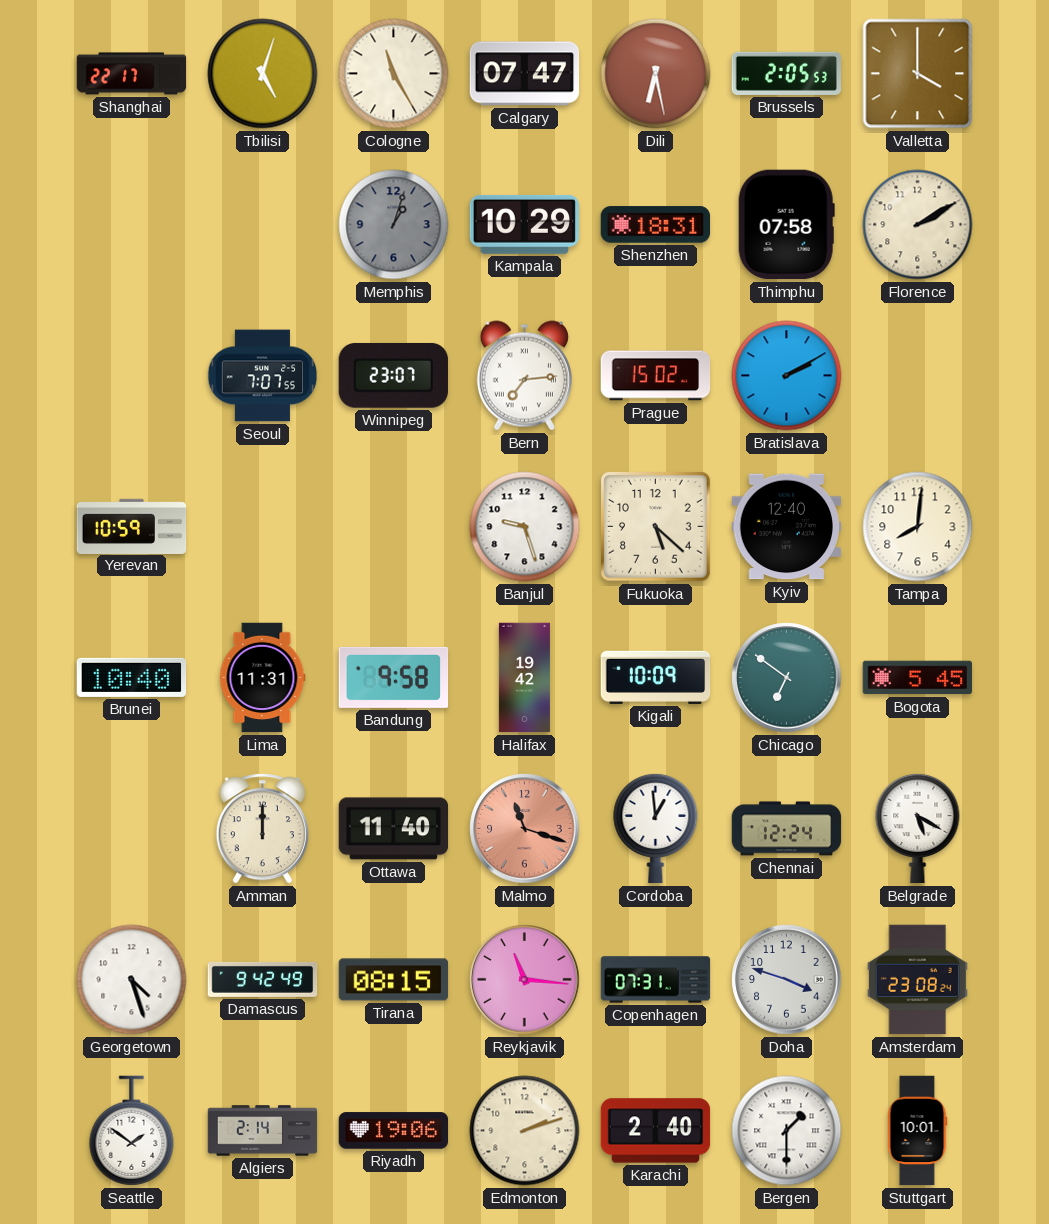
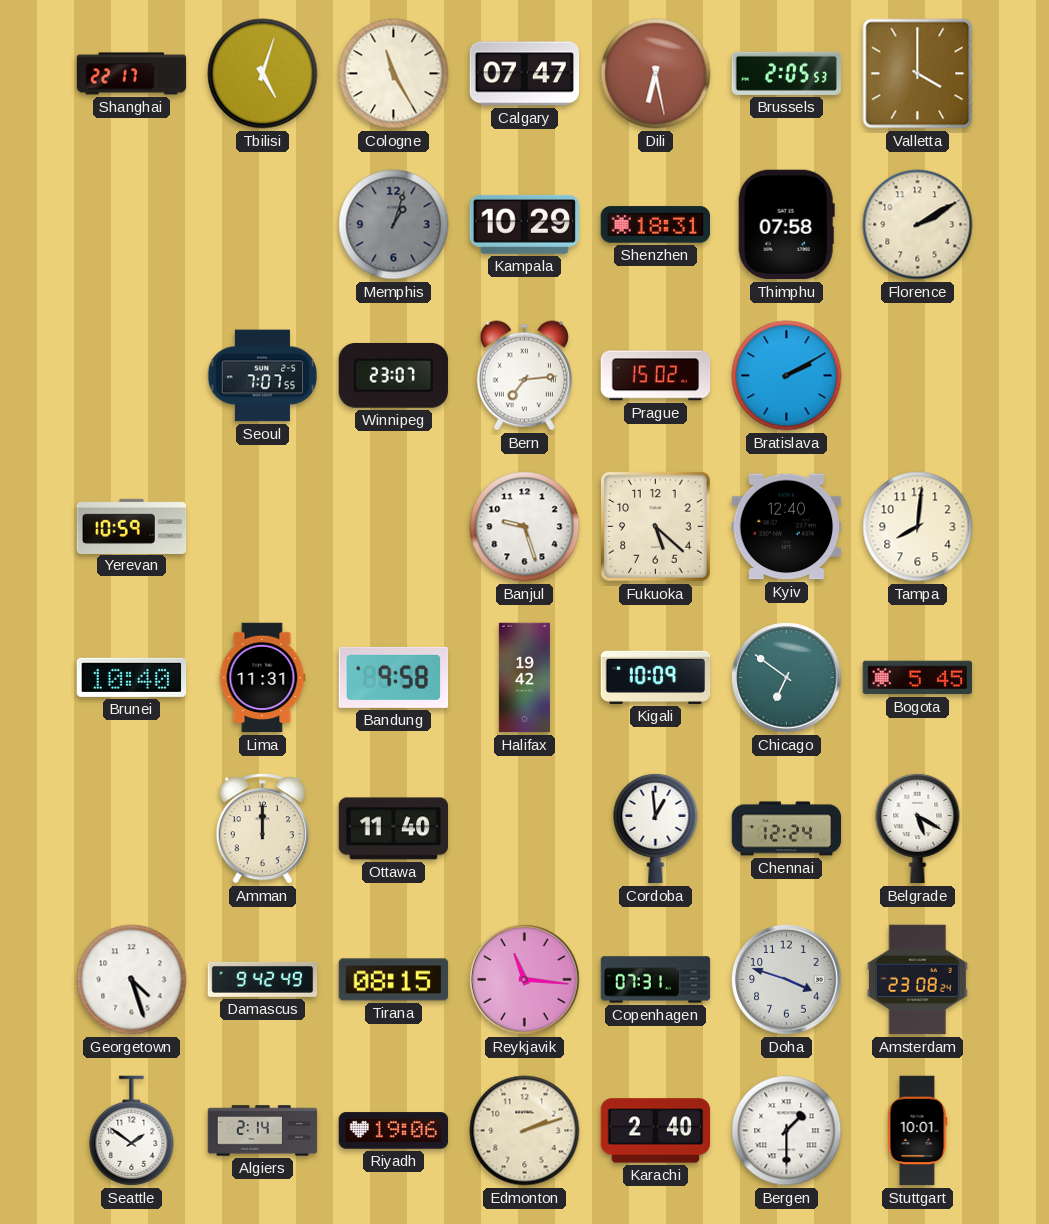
Malmo: 11:18 -> none (525, 829)
